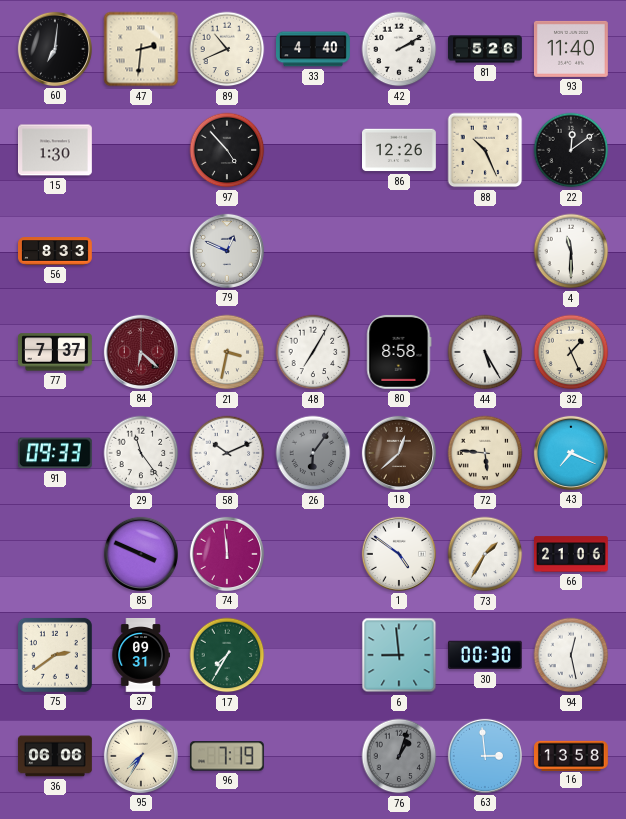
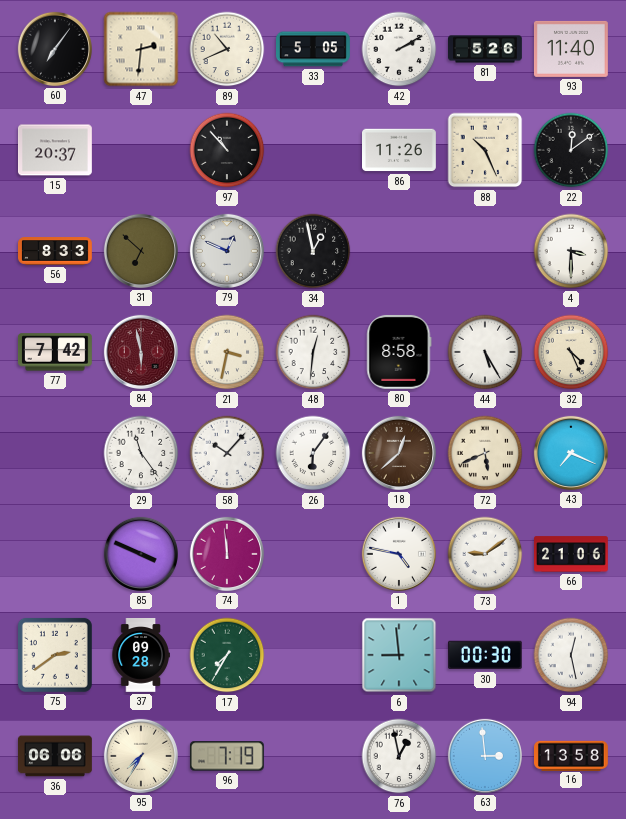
60: 7:01 -> 7:06 (55, 49)
33: 4:40 -> 5:05 (314, 49)
15: 1:30 -> 20:37 (56, 150)
97: 4:53 -> 10:53 (227, 150)
86: 12:26 -> 11:26 (400, 150)
31: none -> 6:52 (141, 251)
34: none -> 12:58 (313, 251)
4: 11:30 -> 3:30 (571, 251)
77: 7:37 -> 7:42 (55, 352)
84: 6:22 -> 5:58 (141, 352)
48: 7:05 -> 12:31 (313, 352)
32: 1:26 -> 4:26 (571, 352)
91: 09:33 -> none (55, 453)
58: 10:11 -> 10:07 (227, 453)
26 dial: grey -> white (313, 453)
72: 5:46 -> 5:41 (485, 453)
1: 4:51 -> 4:47 (399, 554)
73: 1:35 -> 9:09 (485, 554)
37: 09:31 -> 09:28 (141, 656)
76: 1:03 -> 12:58 (399, 756)
76 dial: grey -> white (399, 756)
